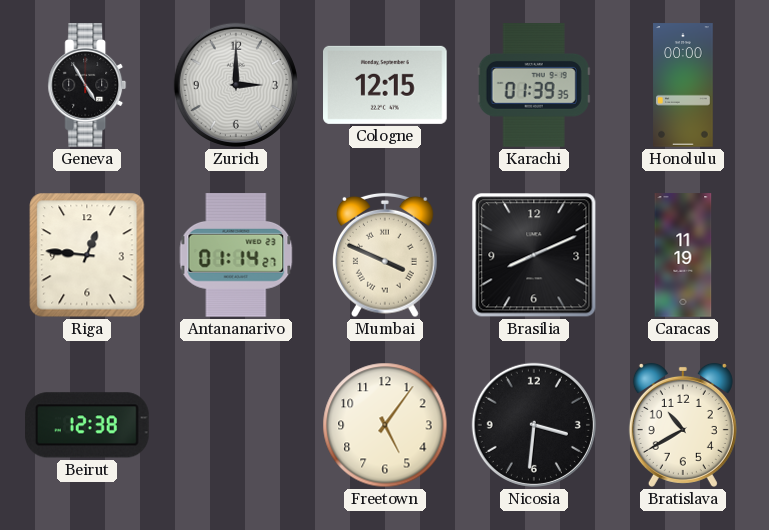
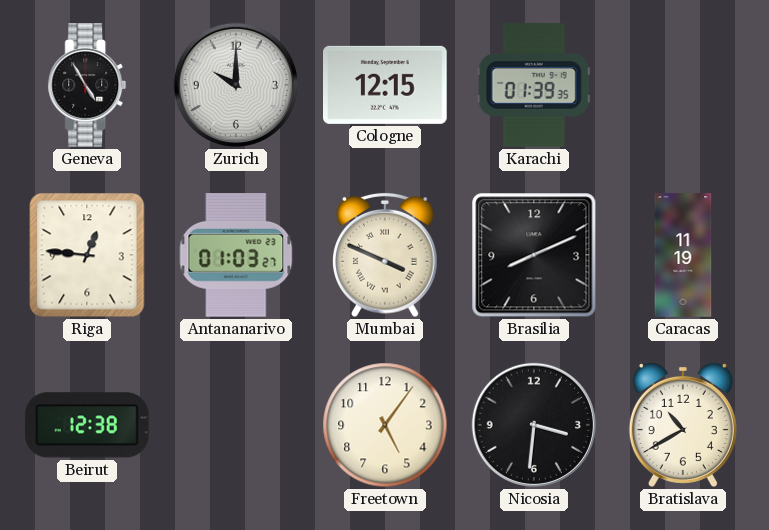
Zurich: 3:00 -> 10:00 (236, 85)
Honolulu: 00:00 -> none (683, 85)
Antananarivo: 01:14 -> 01:03 (236, 256)
